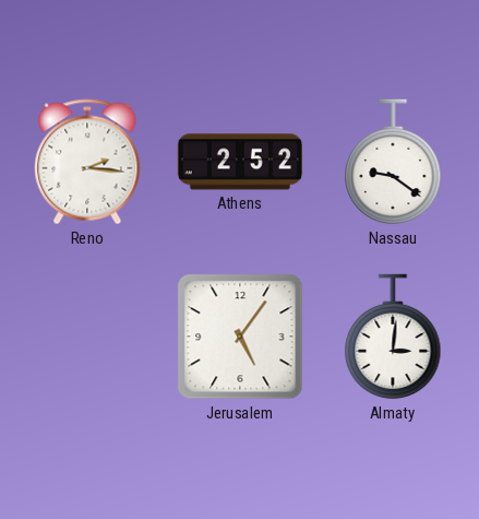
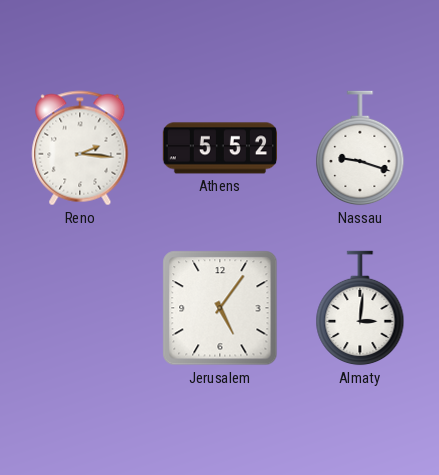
Athens: 2:52 -> 5:52 (220, 148)
Nassau: 9:21 -> 9:18 (360, 148)
